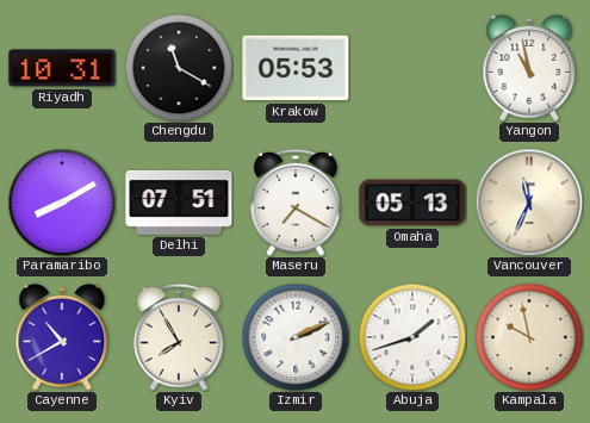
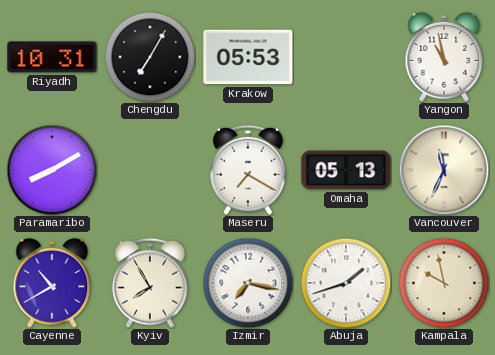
Chengdu: 11:20 -> 7:05 (150, 57)
Delhi: 07:51 -> none (179, 203)
Izmir: 2:11 -> 7:17 (248, 283)
